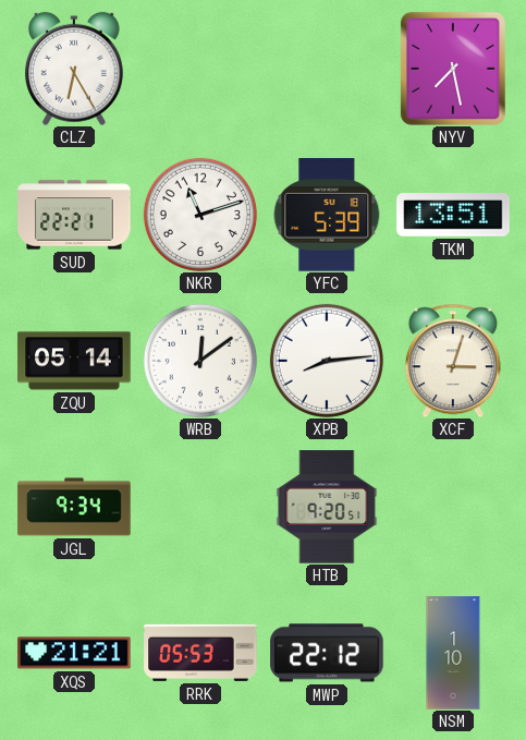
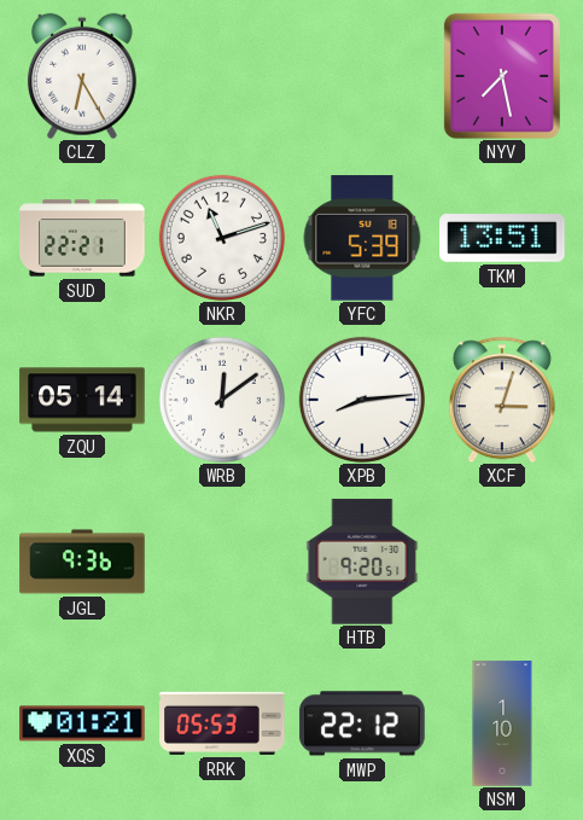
JGL: 9:34 -> 9:36 (82, 562)
XQS: 21:21 -> 01:21 (82, 723)
